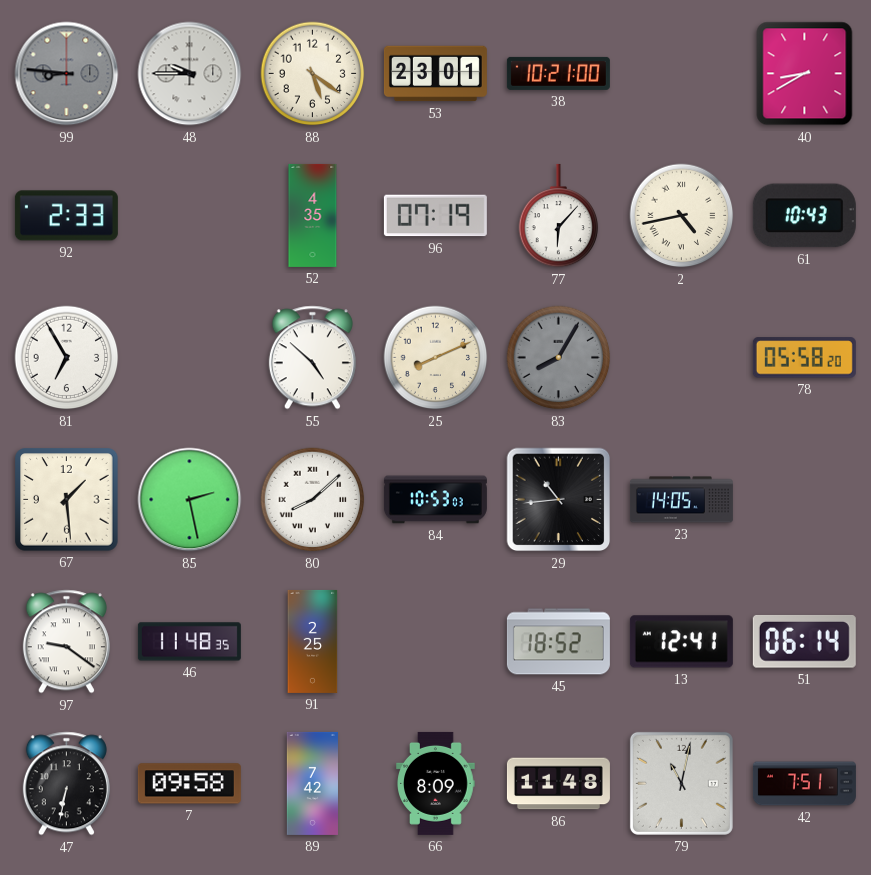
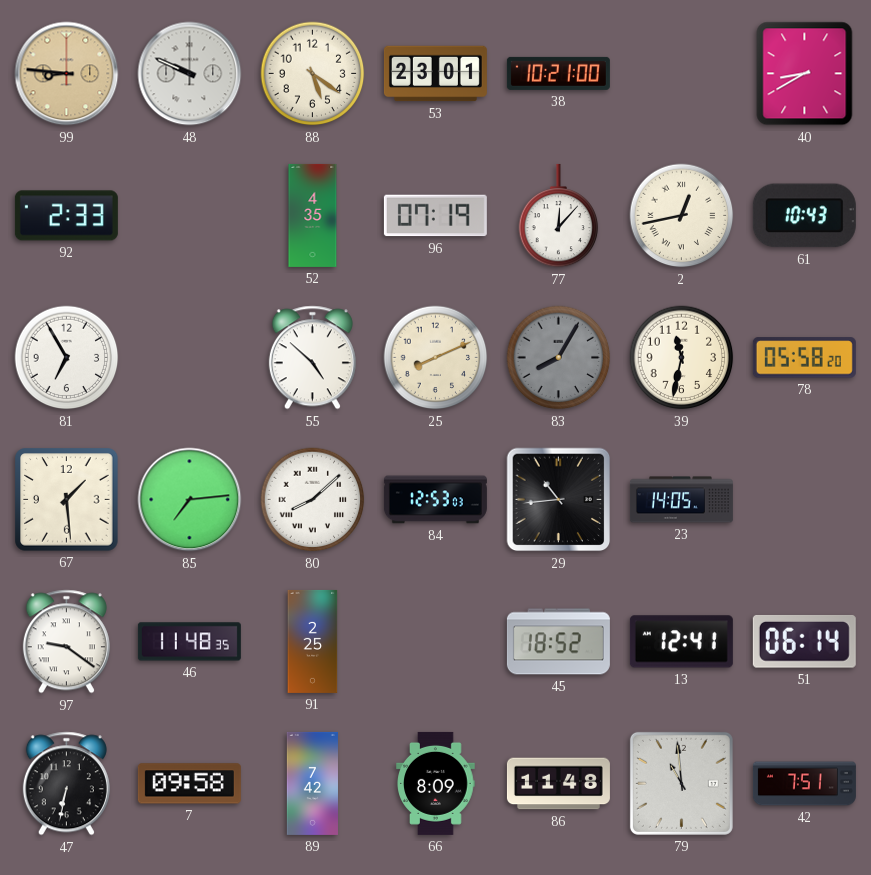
99 dial: grey -> champagne (67, 74)
48: 9:45 -> 9:49 (190, 74)
77: 6:07 -> 12:07 (559, 216)
2: 4:43 -> 12:43 (682, 216)
39: none -> 11:32 (682, 358)
85: 2:28 -> 7:14 (190, 500)
84: 10:53 -> 12:53 (435, 500)
79: 11:02 -> 10:59 (681, 783)
